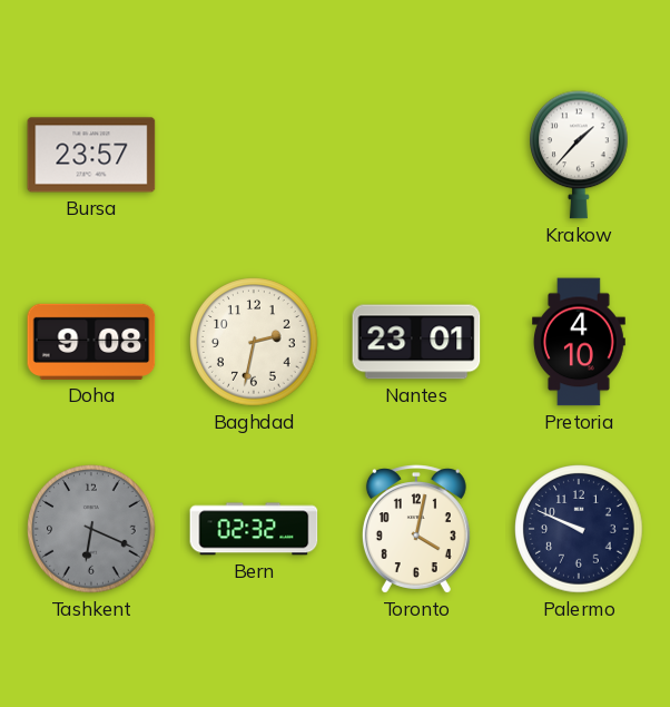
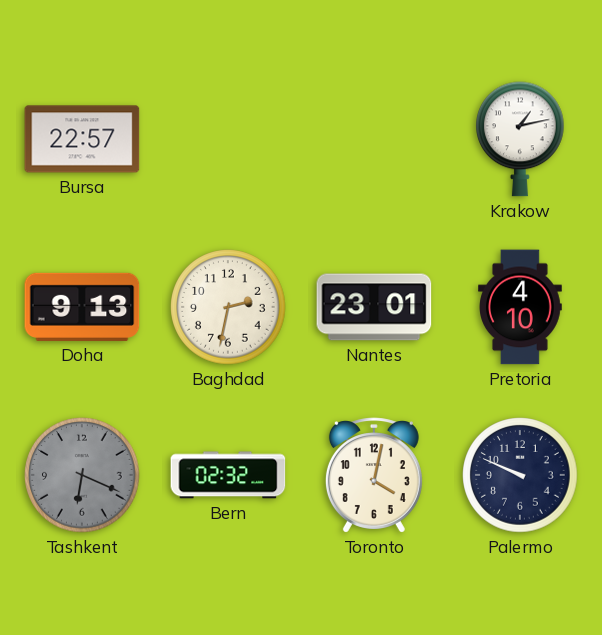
Bursa: 23:57 -> 22:57 (82, 139)
Krakow: 1:37 -> 1:13 (521, 139)
Doha: 9:08 -> 9:13 (82, 307)
